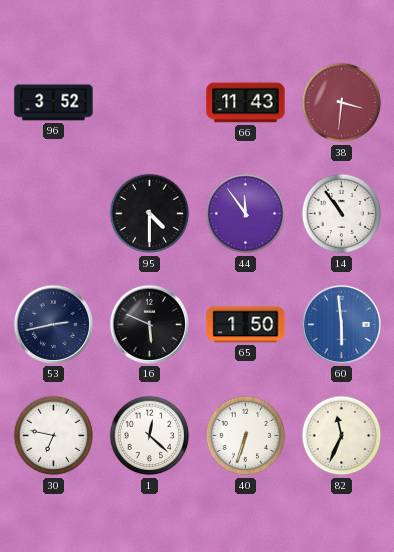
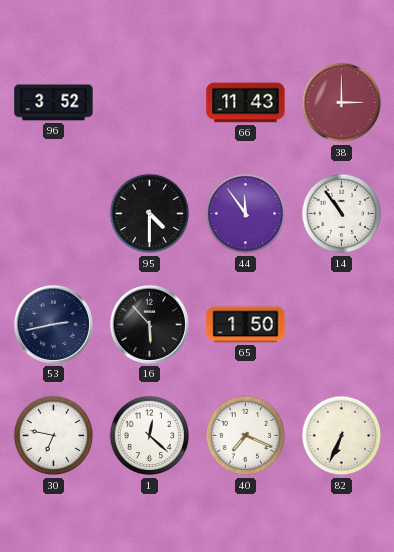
38: 3:31 -> 3:00 (342, 103)
16: 5:49 -> 5:53 (149, 324)
60: 5:59 -> none (341, 324)
40: 6:33 -> 7:19 (246, 436)
82: 11:34 -> 6:34 (342, 436)
